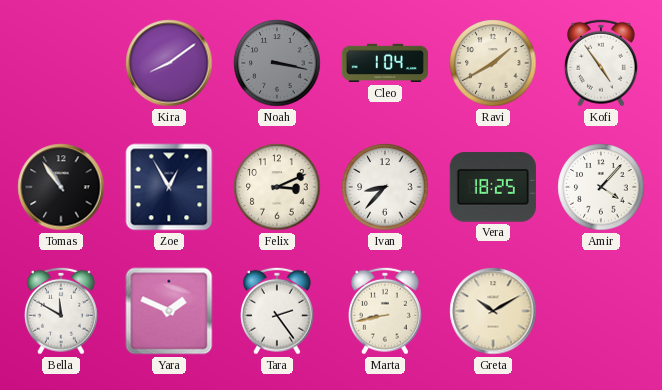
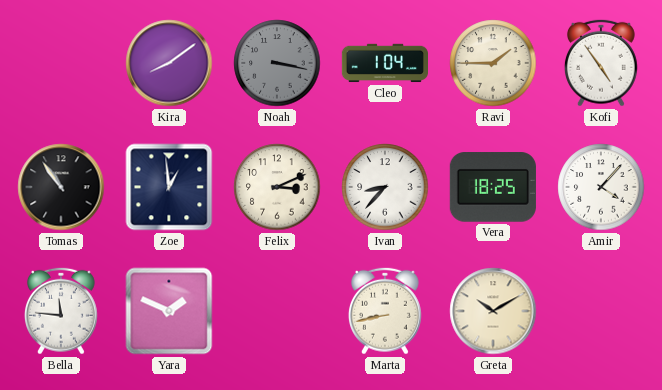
Ravi: 1:40 -> 1:45 (493, 63)
Zoe: 12:55 -> 12:59 (169, 187)
Bella: 11:50 -> 11:46 (61, 311)
Tara: 2:24 -> none (277, 311)
